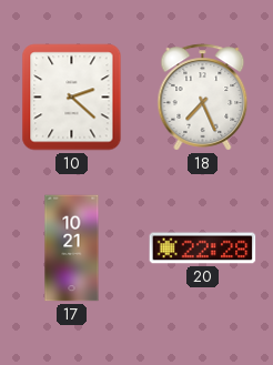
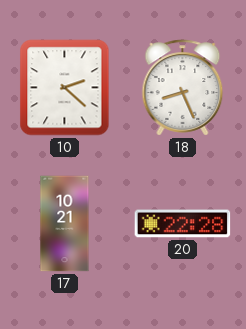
18: 7:26 -> 8:26 (183, 88)
